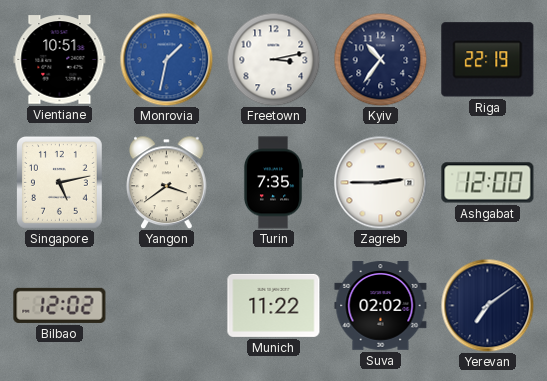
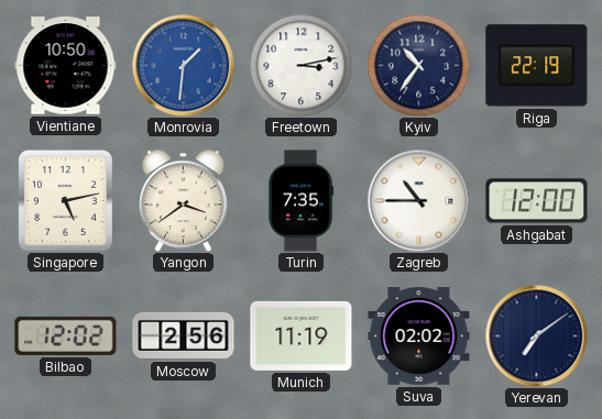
Vientiane: 10:51 -> 10:50 (66, 66)
Monrovia: 1:32 -> 1:31 (183, 65)
Zagreb: 2:45 -> 10:45 (418, 200)
Moscow: none -> 2:56 (184, 335)
Munich: 11:22 -> 11:19 (302, 335)
